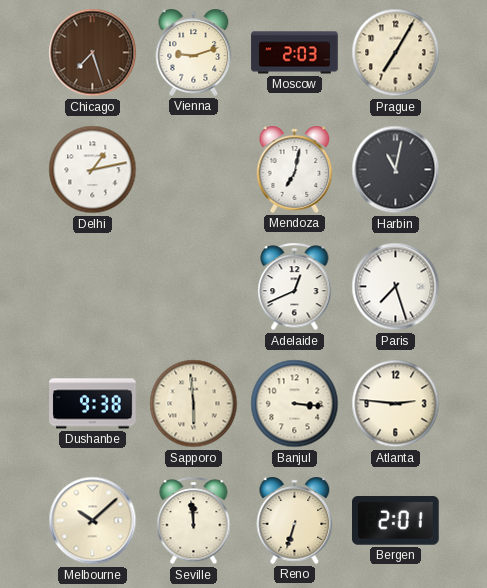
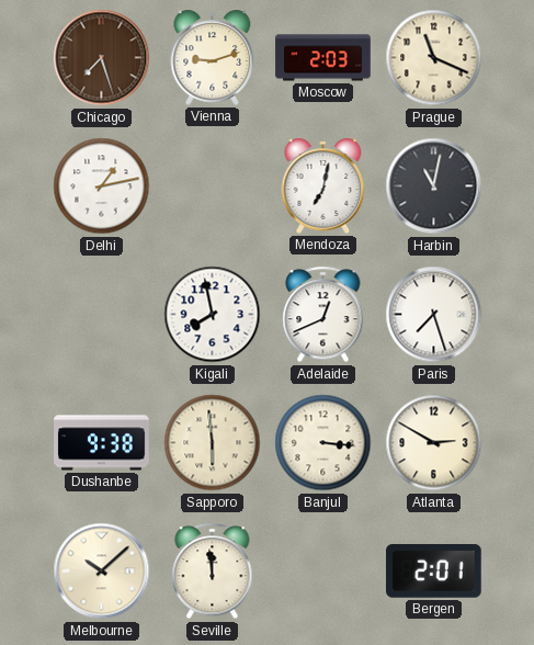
Prague: 7:05 -> 11:19 (434, 58)
Kigali: none -> 7:58 (213, 315)
Atlanta: 2:46 -> 2:50 (434, 443)
Reno: 6:33 -> none (295, 520)
